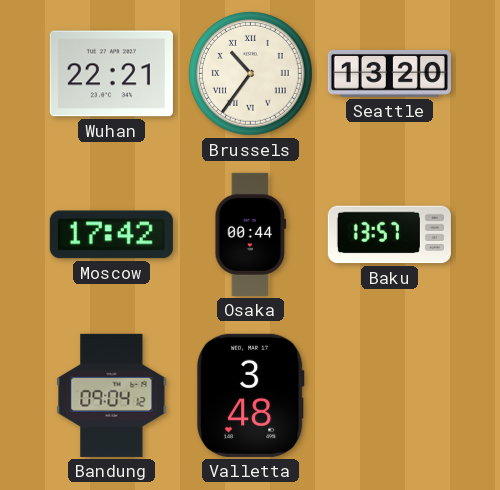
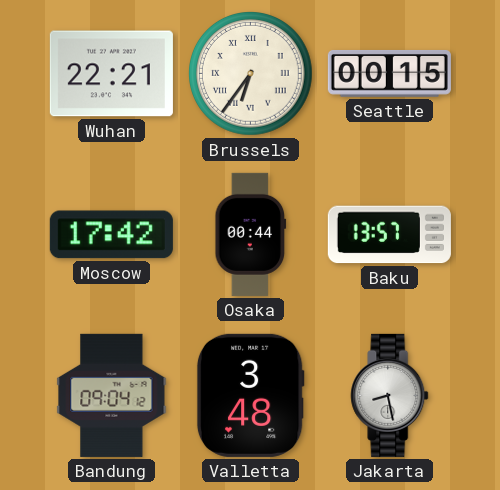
Brussels: 10:36 -> 6:36 (251, 74)
Seattle: 13:20 -> 00:15 (389, 73)
Jakarta: none -> 8:28 (390, 395)
